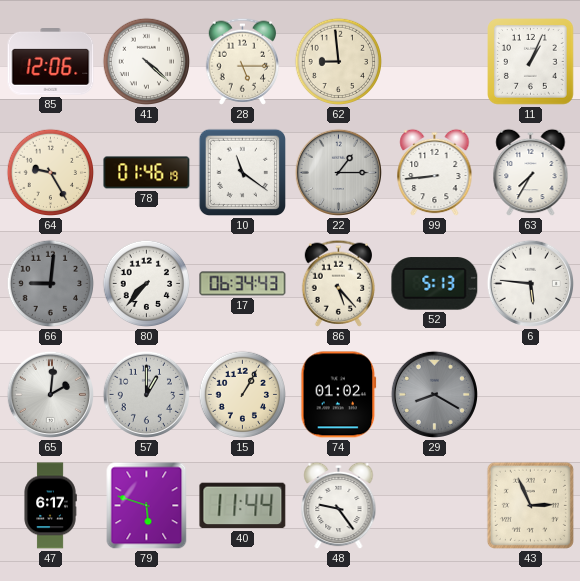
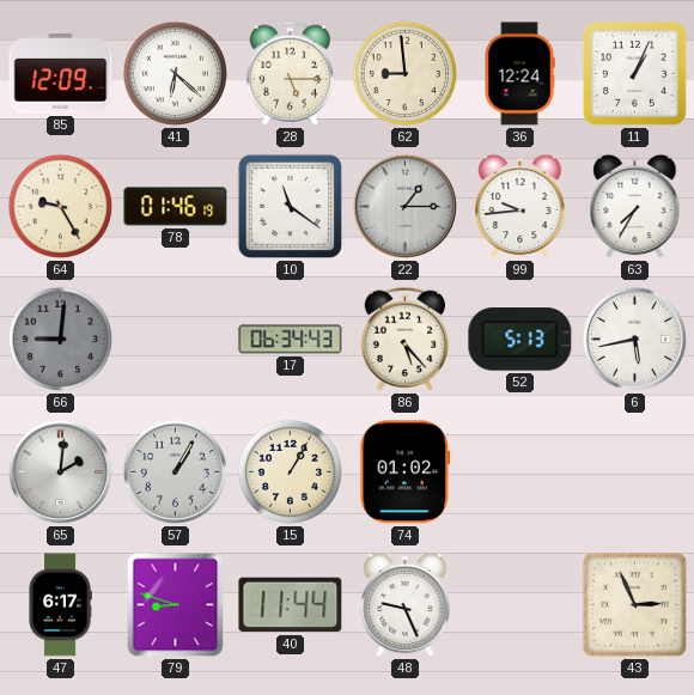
85: 12:06 -> 12:09 (61, 74)
41: 4:22 -> 6:22 (176, 74)
36: none -> 12:24 (519, 74)
99: 8:44 -> 9:44 (520, 207)
80: 7:37 -> none (147, 284)
6: 5:46 -> 5:43 (634, 339)
57: 1:00 -> 1:05 (175, 471)
29: 8:20 -> none (434, 394)
79: 5:48 -> 8:48 (176, 605)
48: 9:24 -> 9:26 (406, 605)
